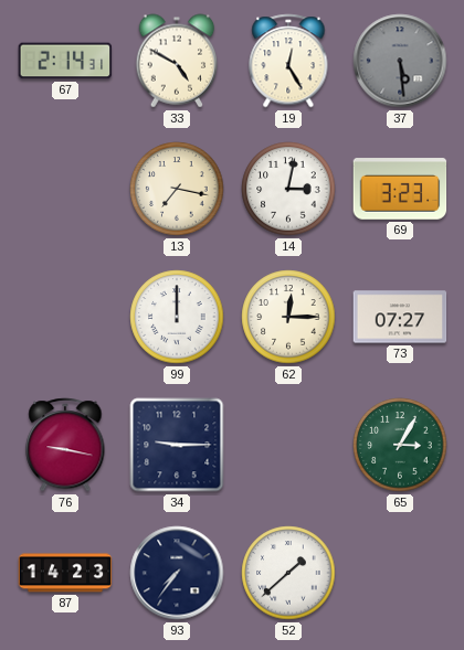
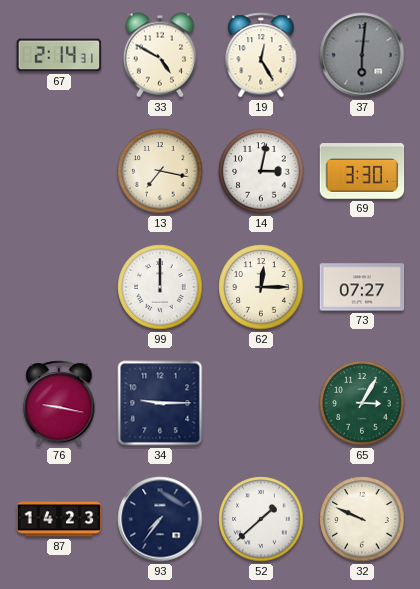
37: 5:29 -> 6:01 (362, 55)
69: 3:23 -> 3:30 (362, 171)
32: none -> 9:49 (362, 519)
